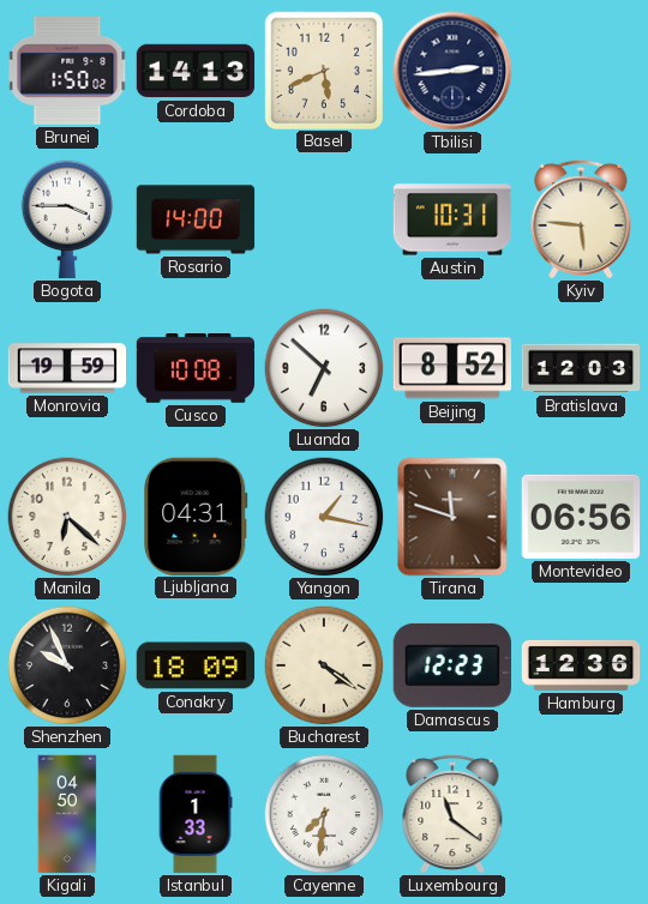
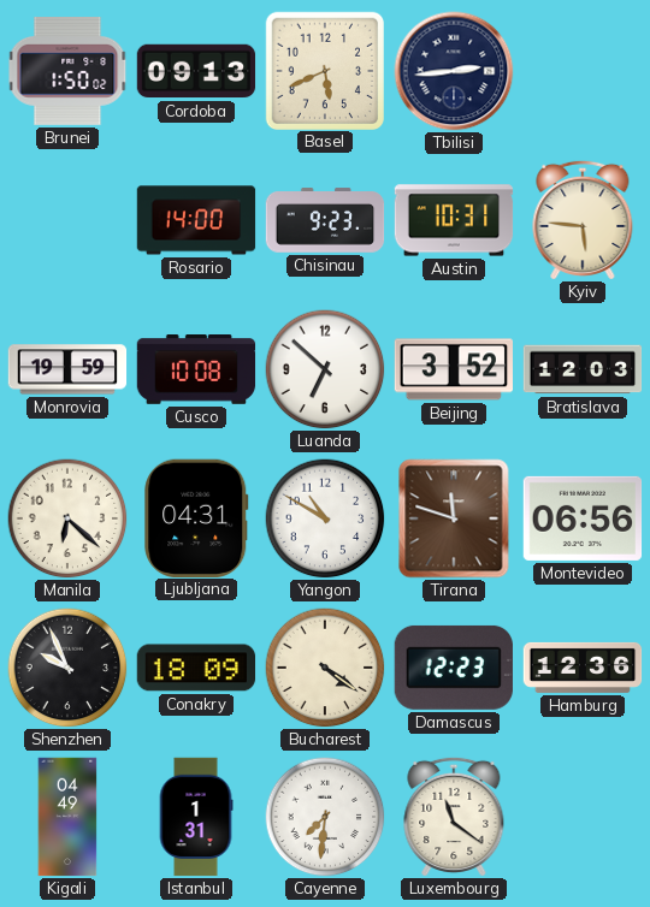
Cordoba: 14:13 -> 09:13 (196, 71)
Bogota: 3:45 -> none (67, 219)
Chisinau: none -> 9:23 (325, 220)
Beijing: 8:52 -> 3:52 (453, 369)
Yangon: 1:17 -> 10:50 (325, 518)
Kigali: 04:50 -> 04:49 (67, 817)
Istanbul: 1:33 -> 1:31 (196, 817)
